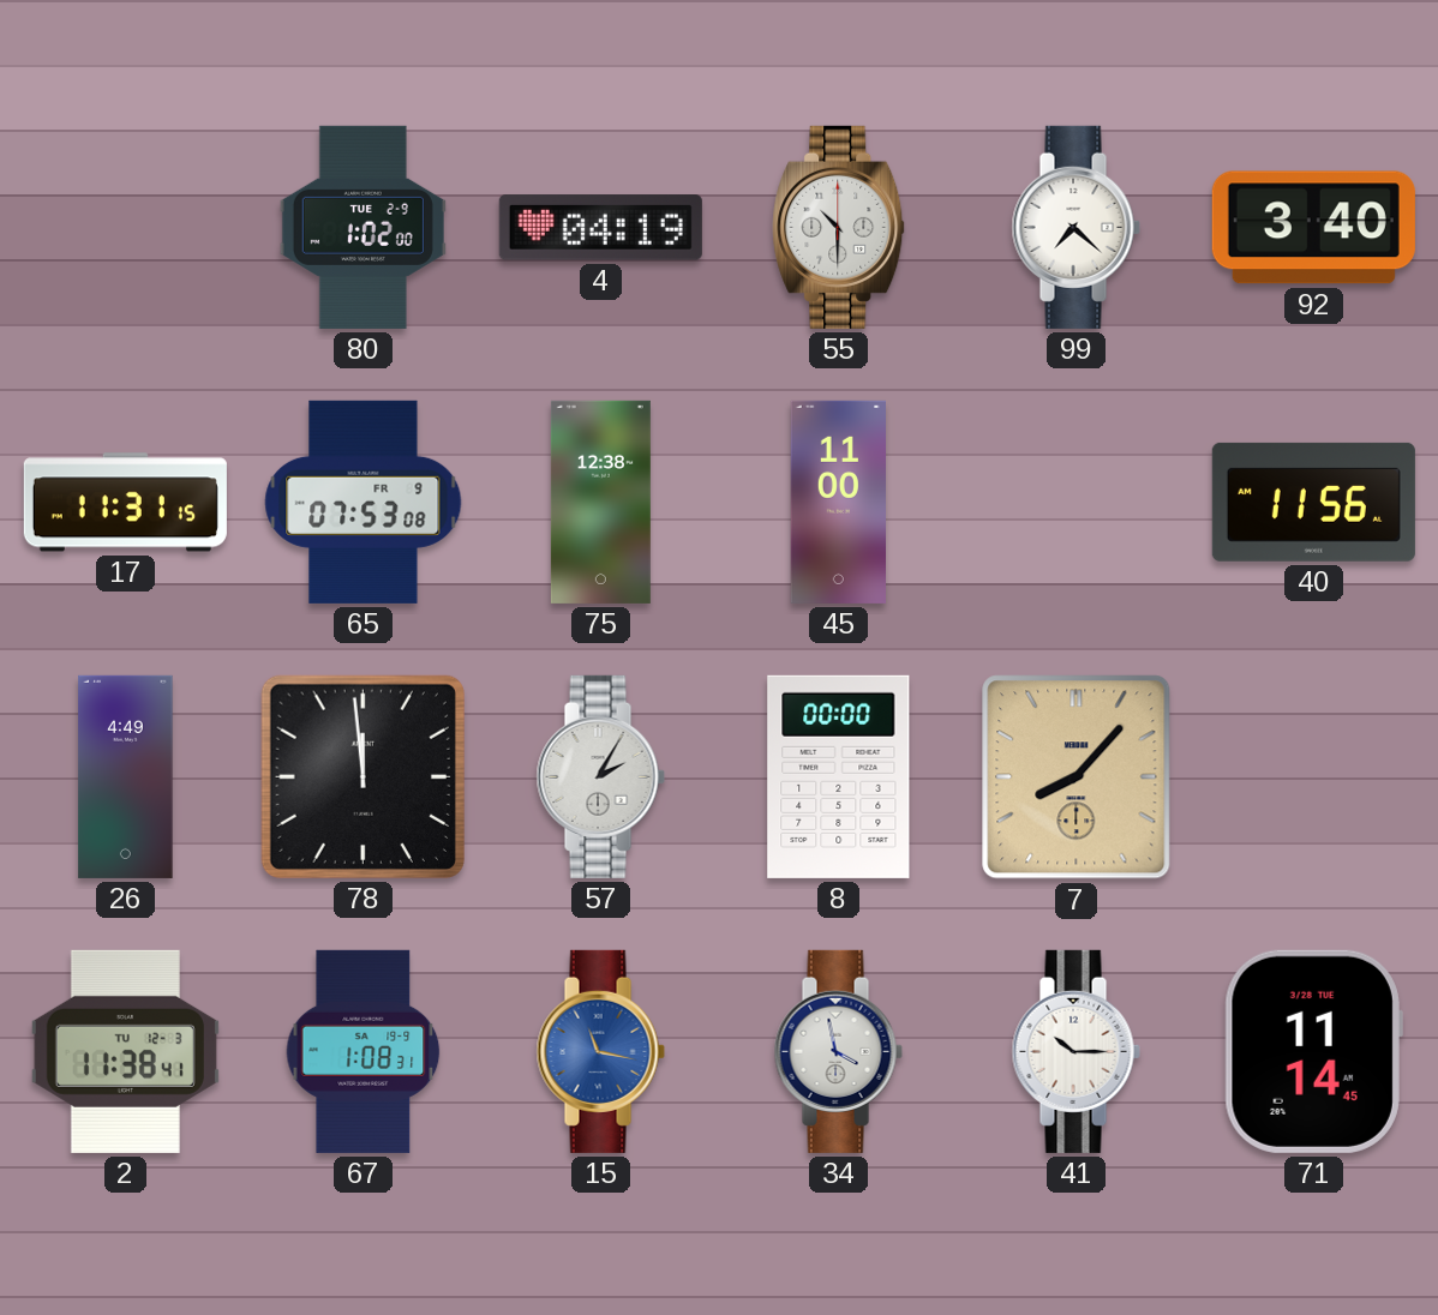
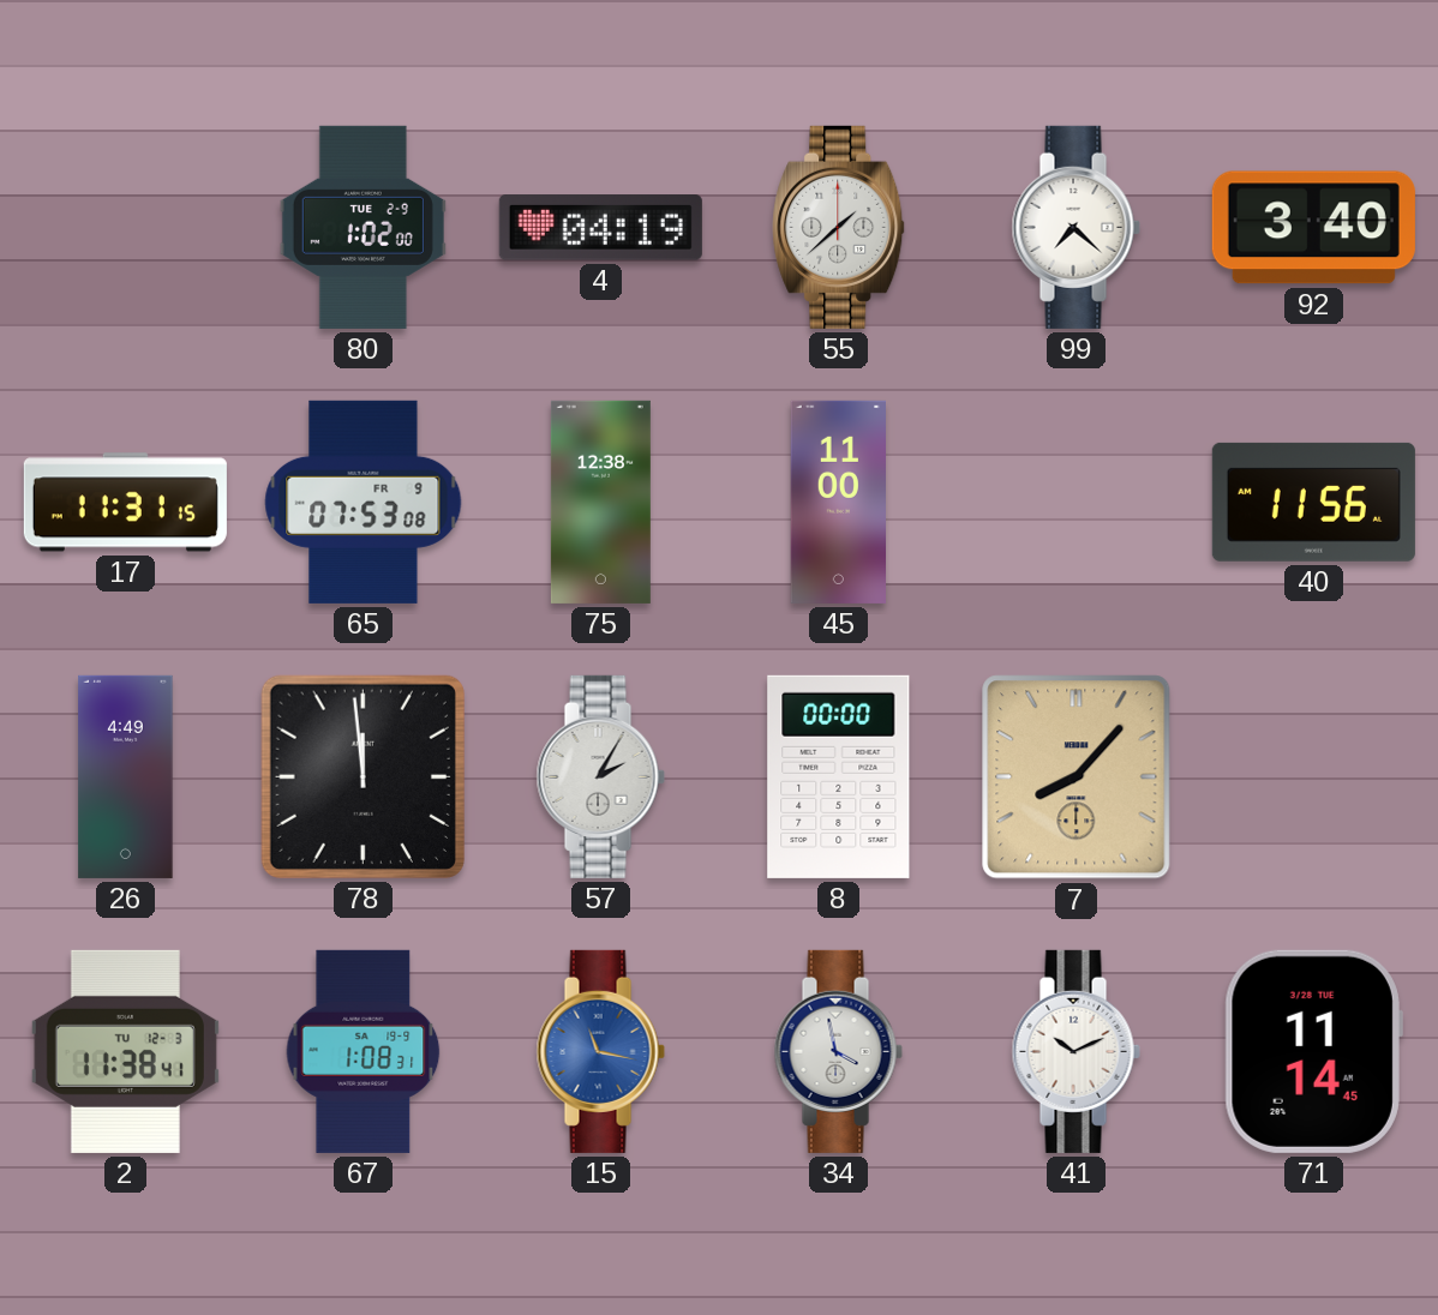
55: 10:30 -> 1:38 (839, 227)
41: 10:15 -> 10:11 (1075, 1051)
